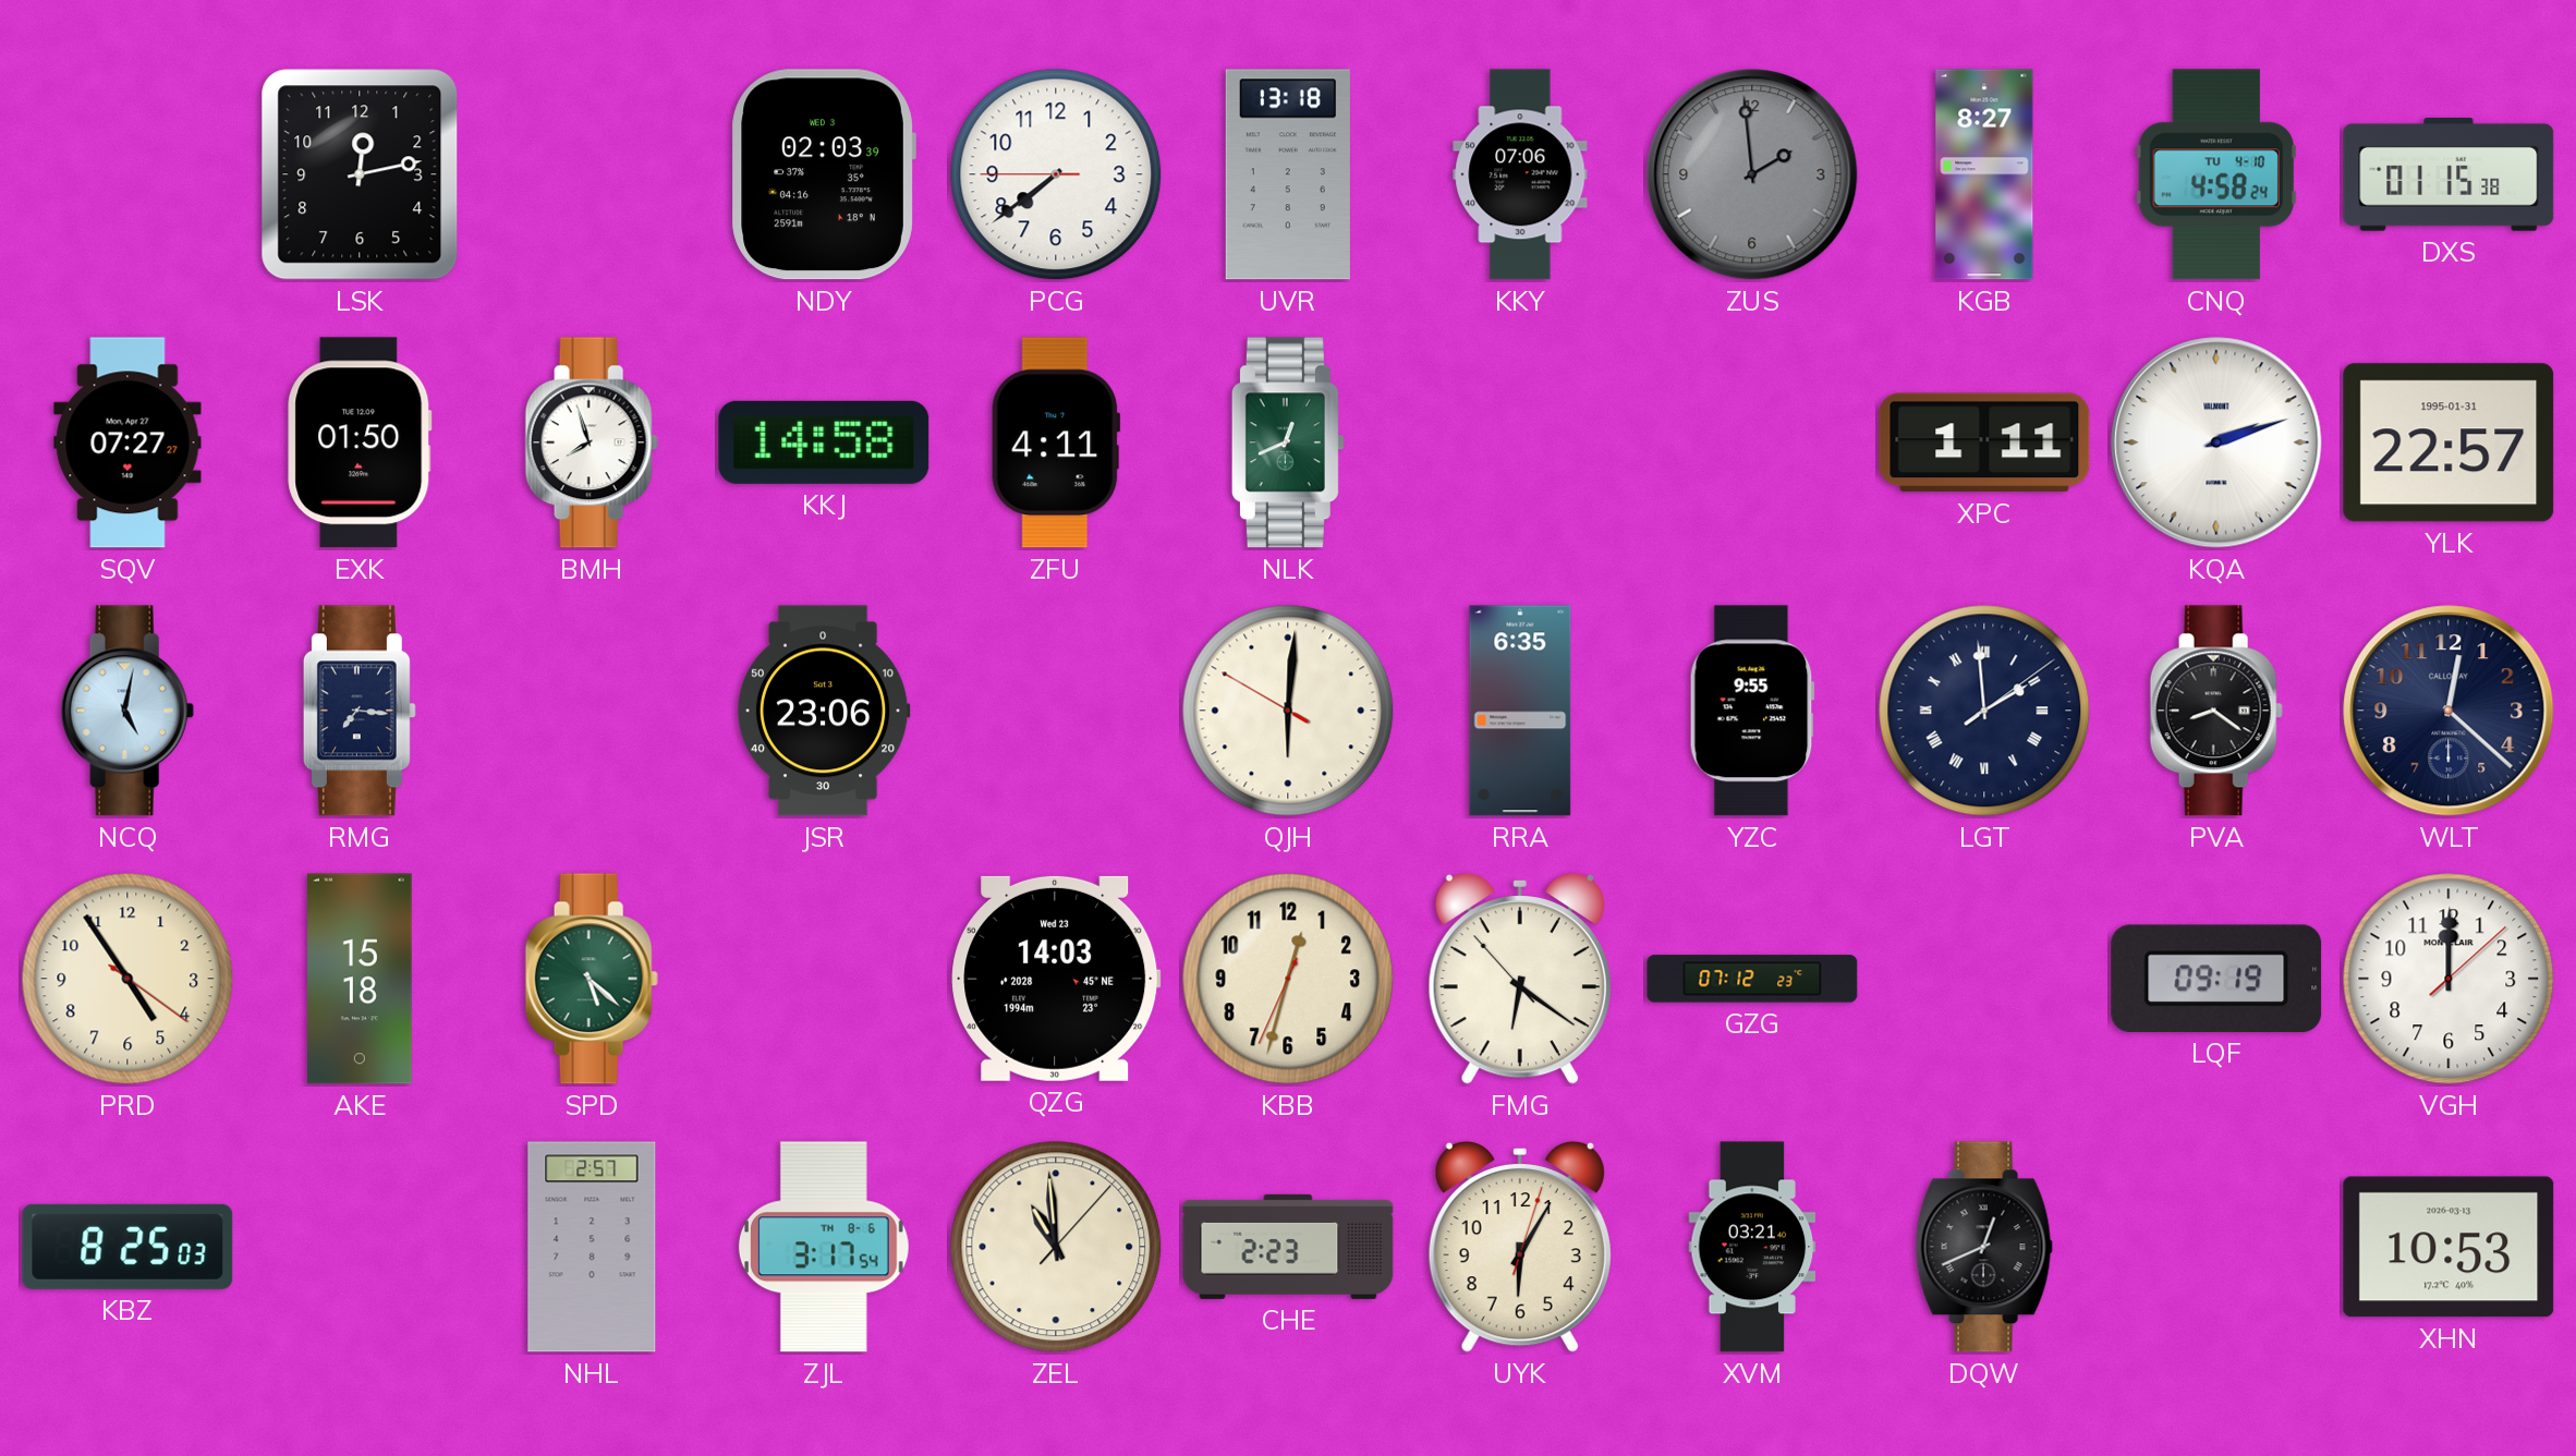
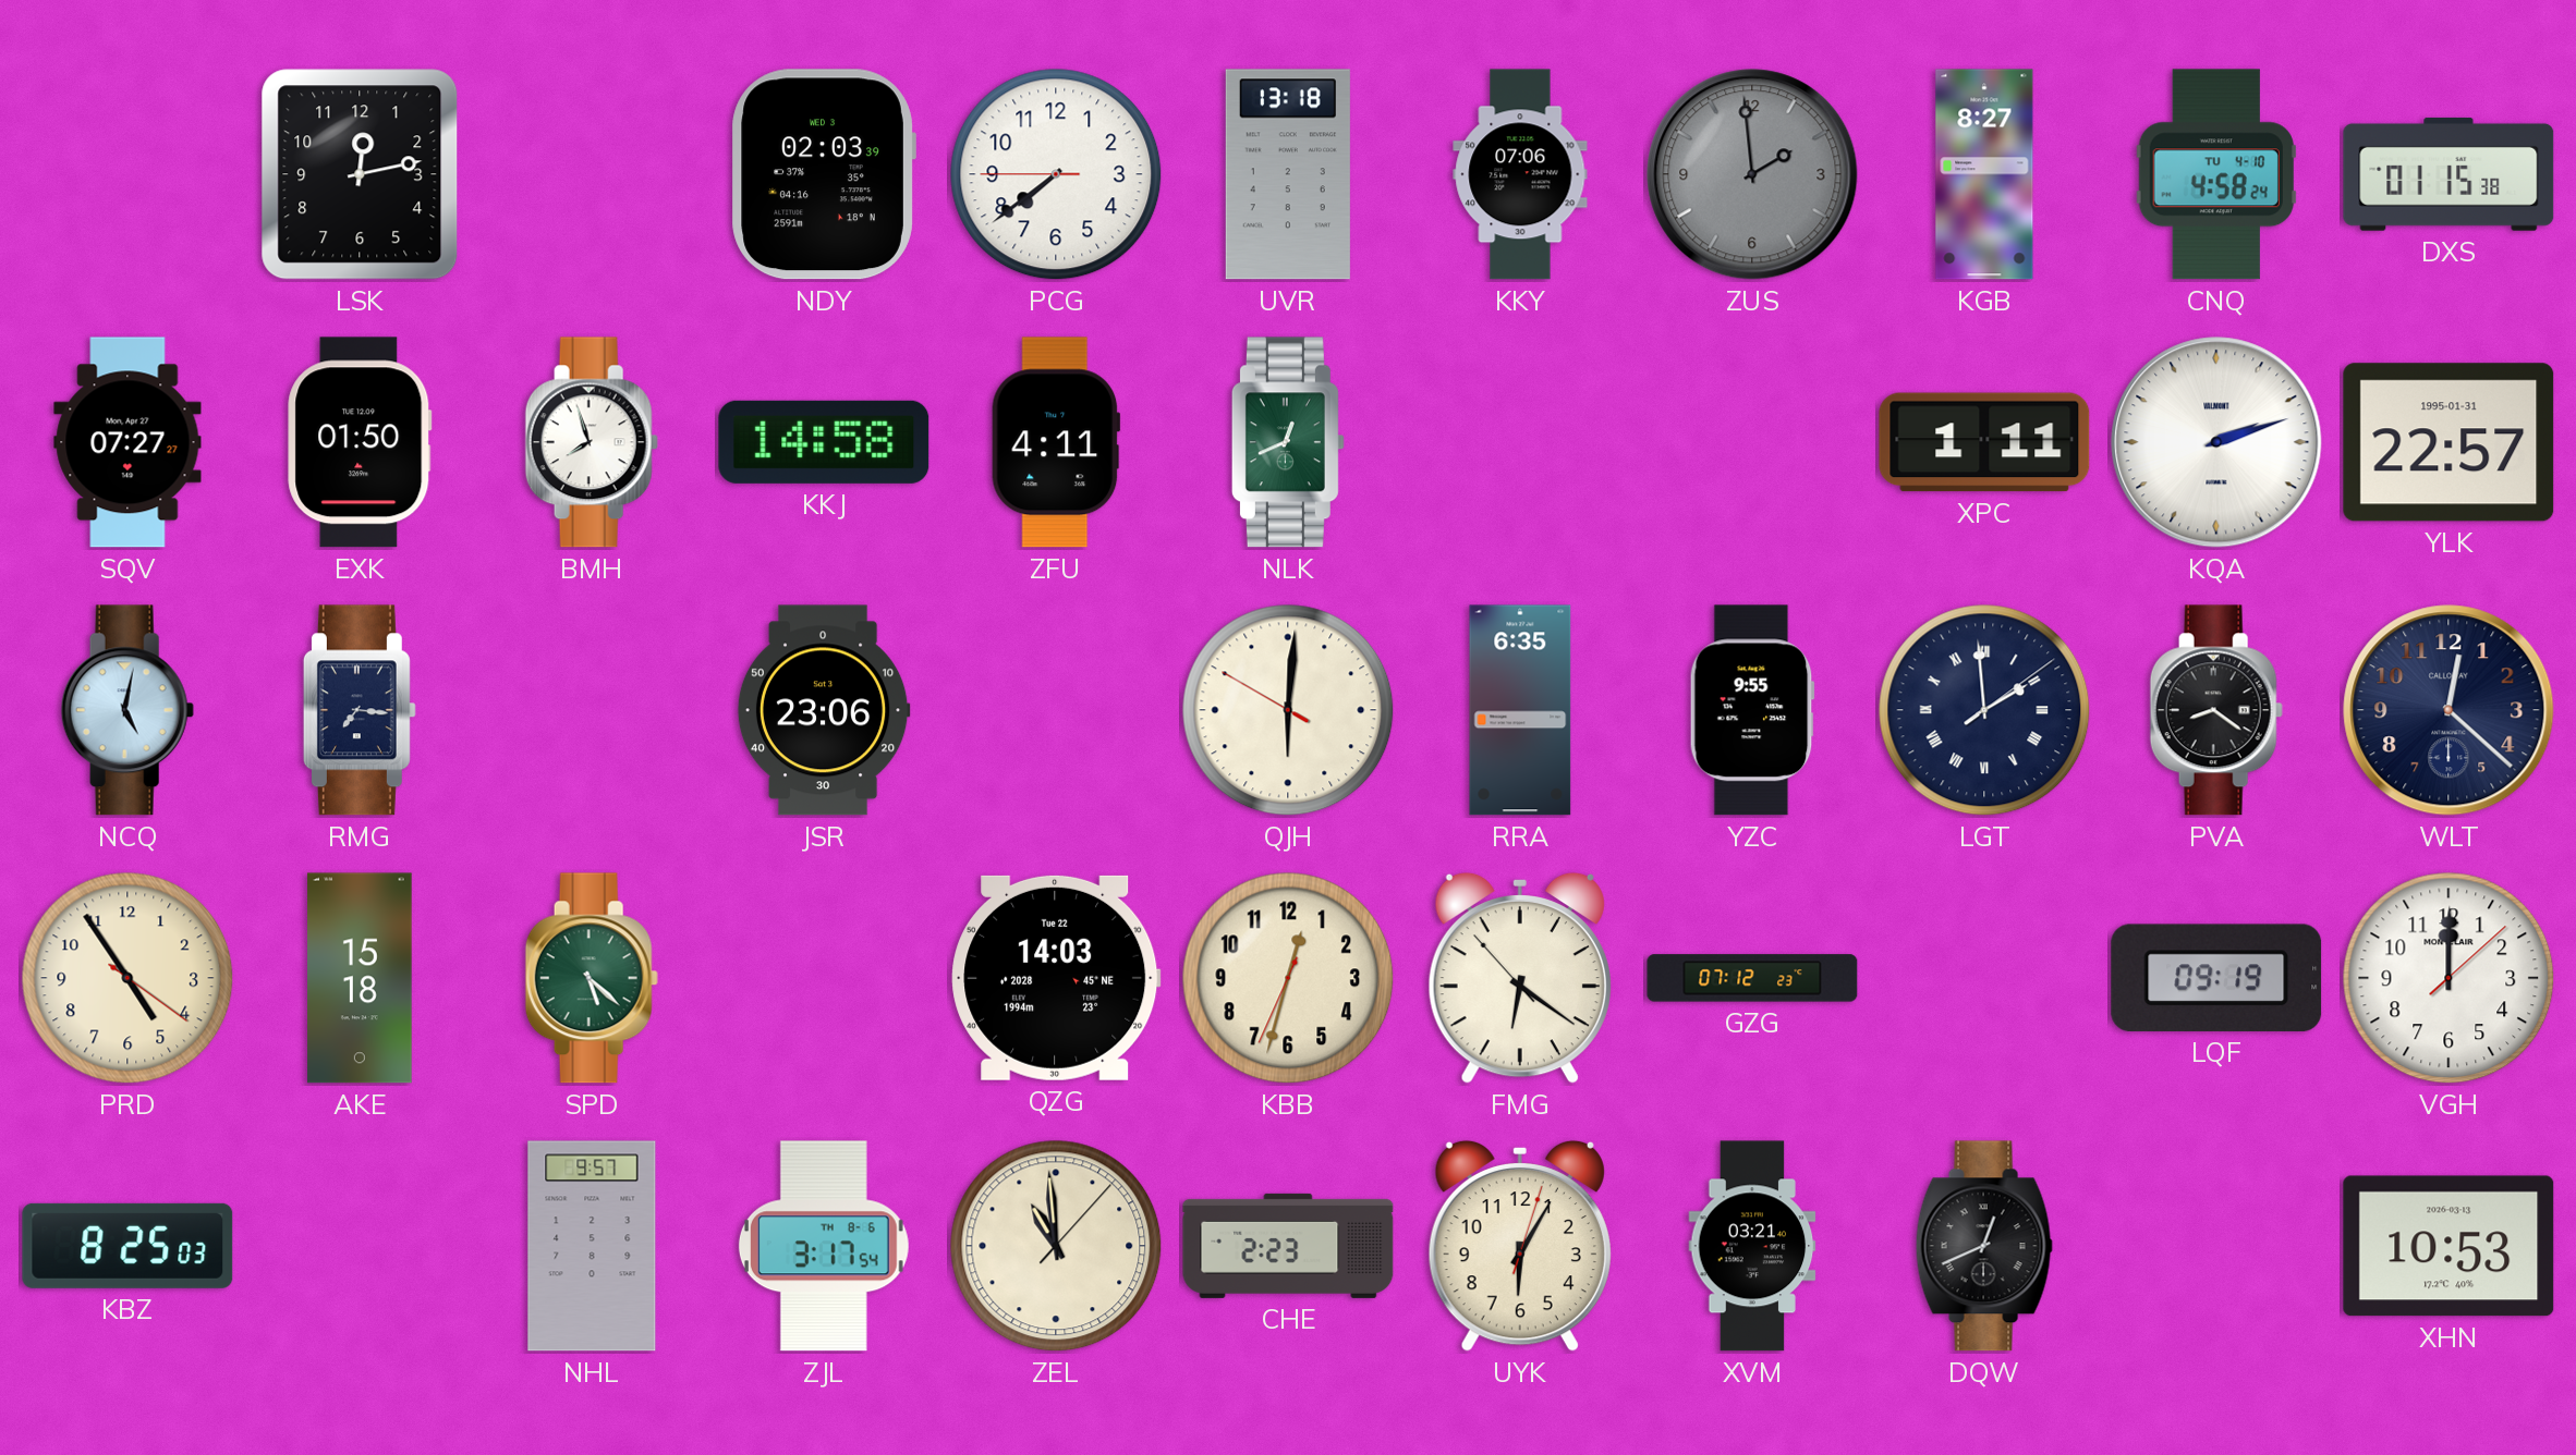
QZG date: Wed 23 -> Tue 22 (1056, 978)
NHL: 2:57 -> 9:57 (592, 1246)
